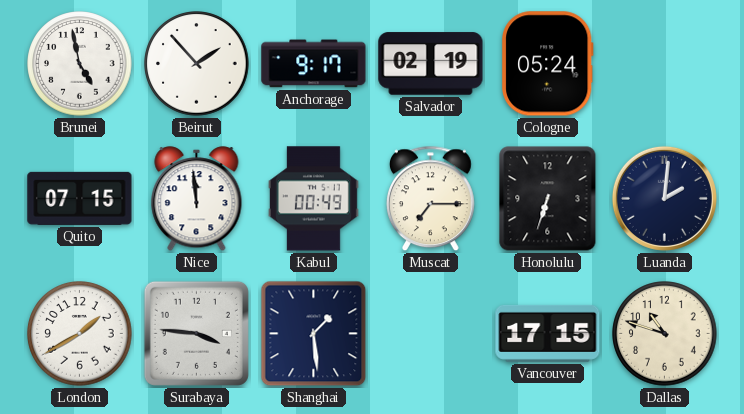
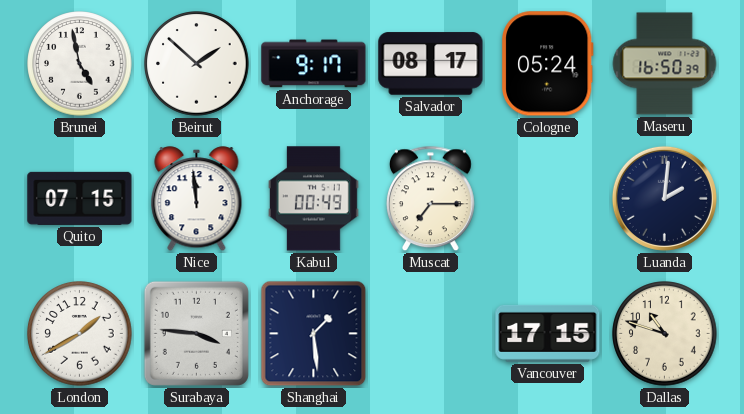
Beirut: 1:53 -> 1:52 (197, 64)
Salvador: 02:19 -> 08:17 (431, 64)
Maseru: none -> 16:50 (665, 64)
Honolulu: 6:33 -> none (548, 199)
